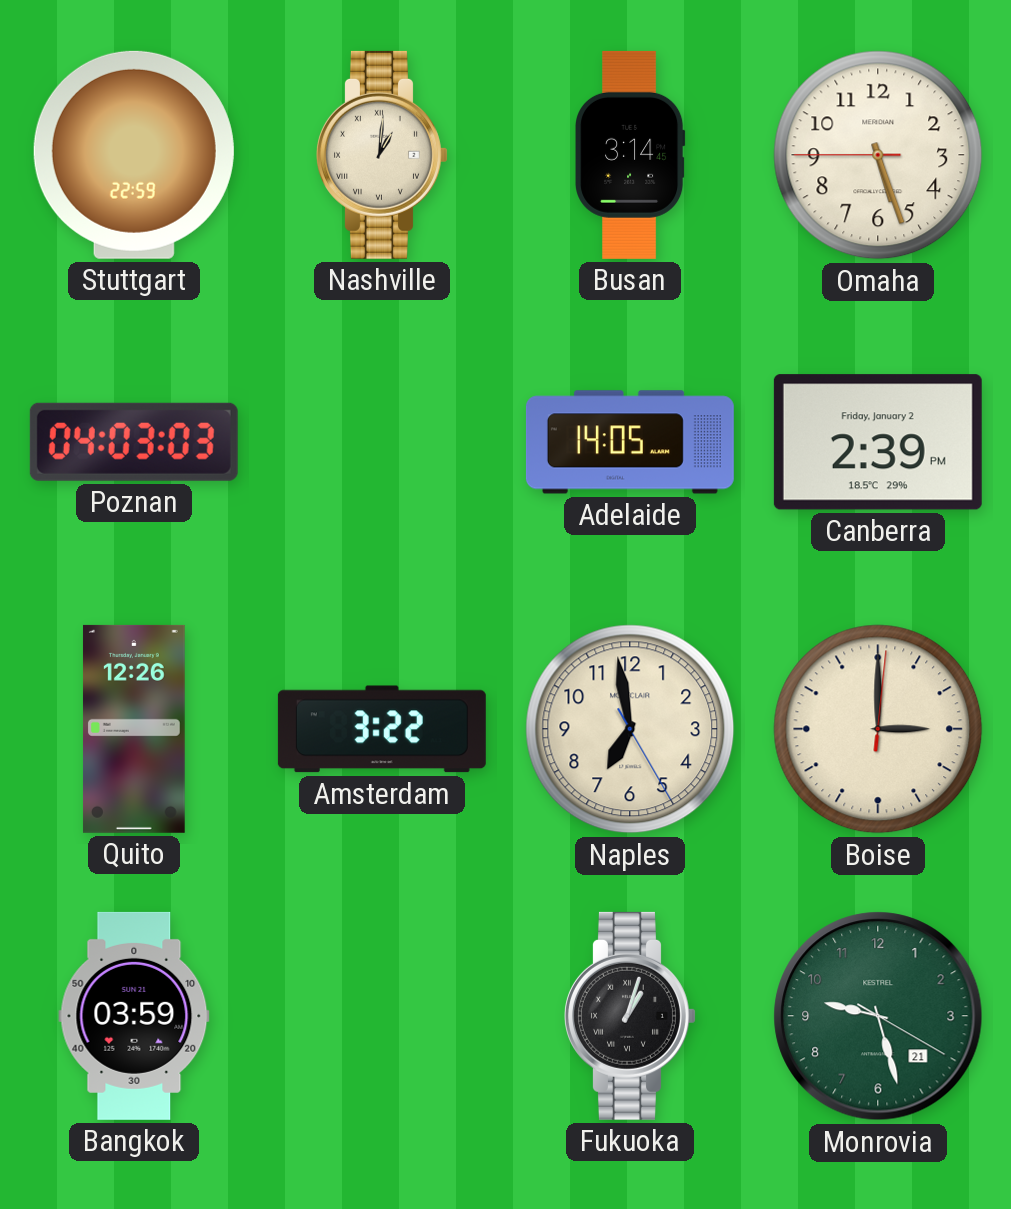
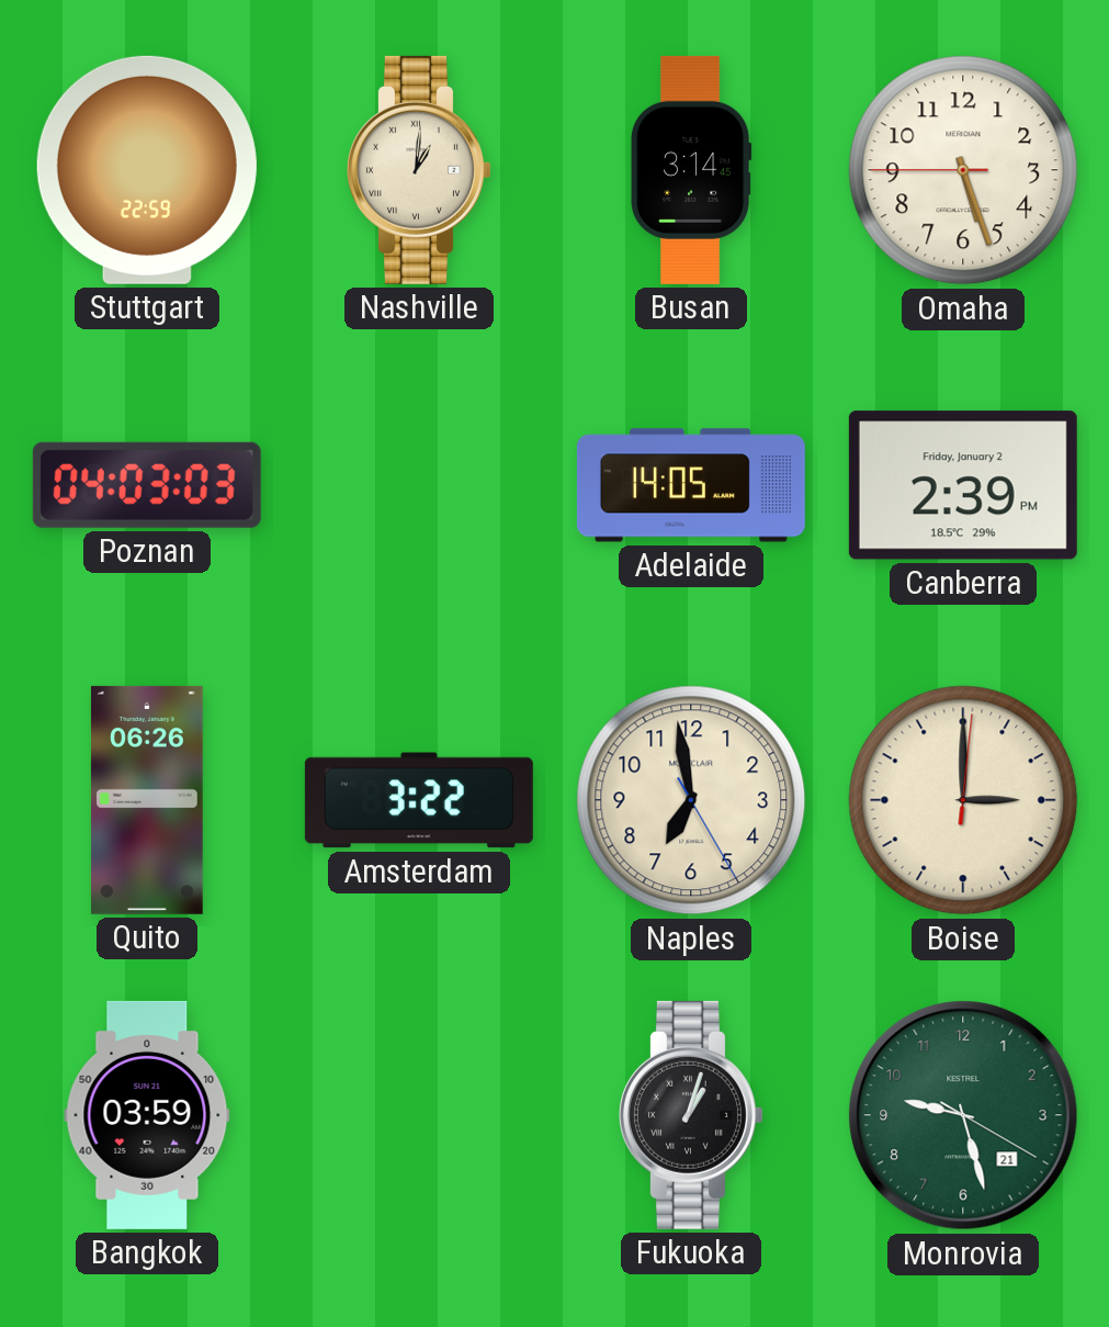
Quito: 12:26 -> 06:26 (147, 800)
